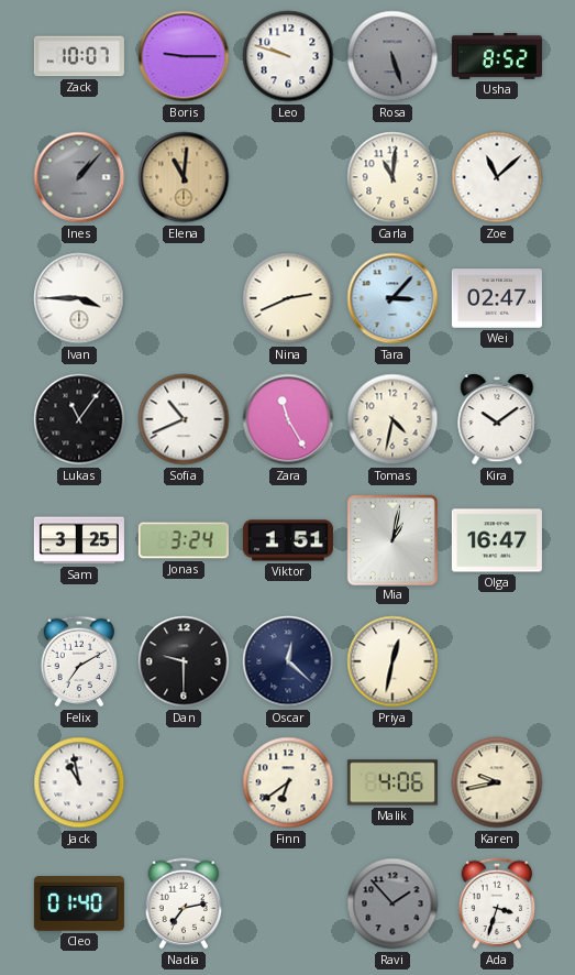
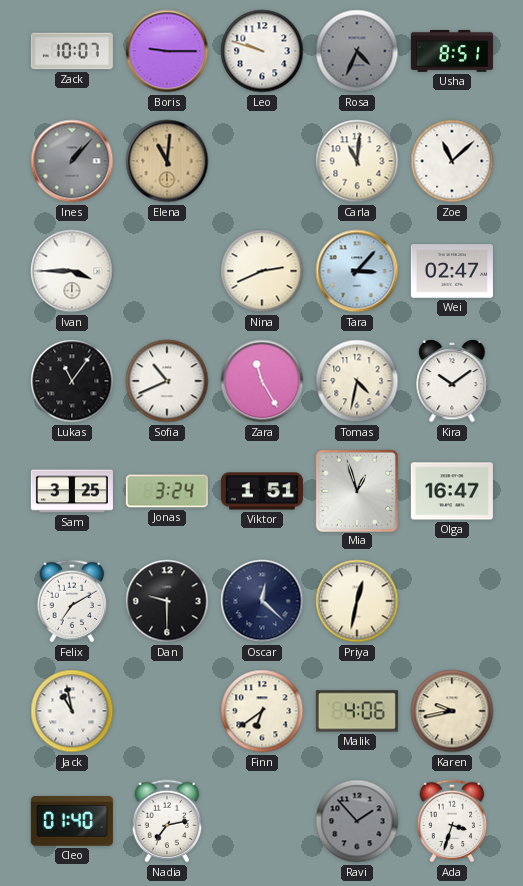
Rosa: 5:27 -> 4:34 (357, 51)
Usha: 8:52 -> 8:51 (452, 51)
Mia: 1:02 -> 12:57 (356, 490)
